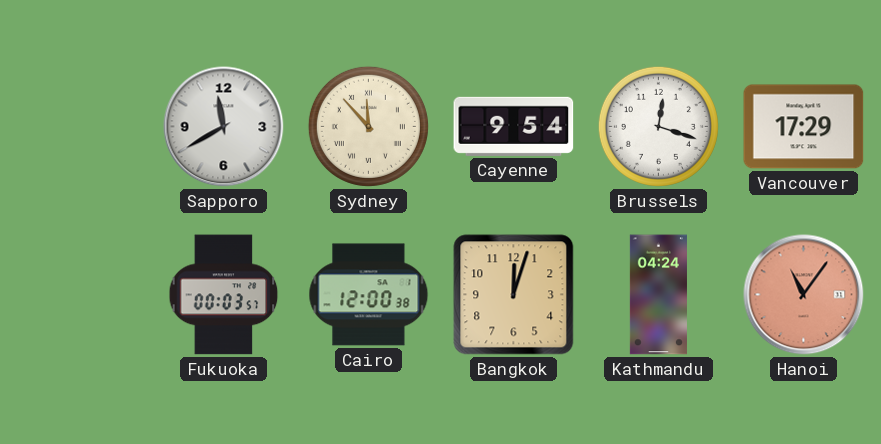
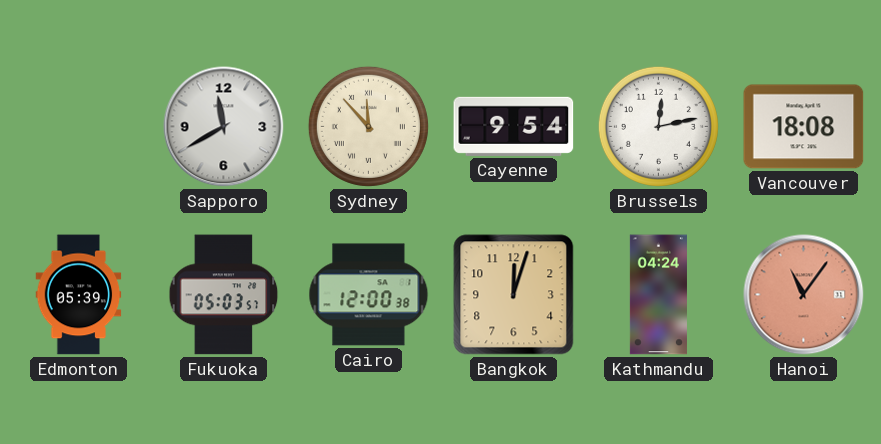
Brussels: 12:18 -> 12:13 (658, 126)
Vancouver: 17:29 -> 18:08 (804, 127)
Edmonton: none -> 05:39 (79, 295)
Fukuoka: 00:03 -> 05:03 (224, 295)
